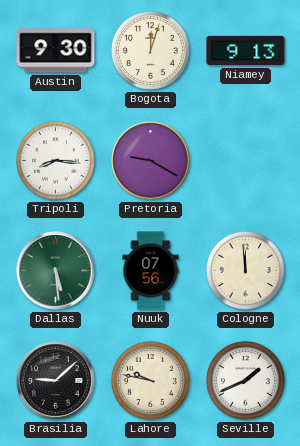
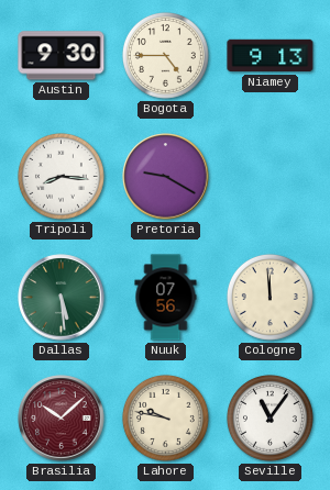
Bogota: 12:03 -> 4:45 (165, 55)
Brasilia: 9:08 -> 10:08 (62, 419)
Brasilia dial: black -> burgundy (62, 419)
Seville: 1:41 -> 11:06 (269, 417)
